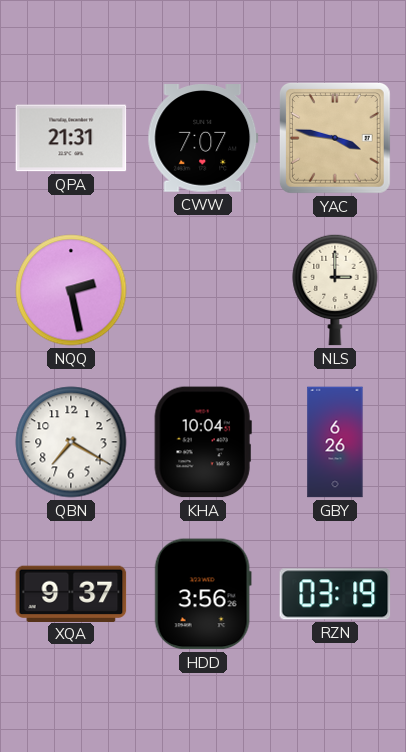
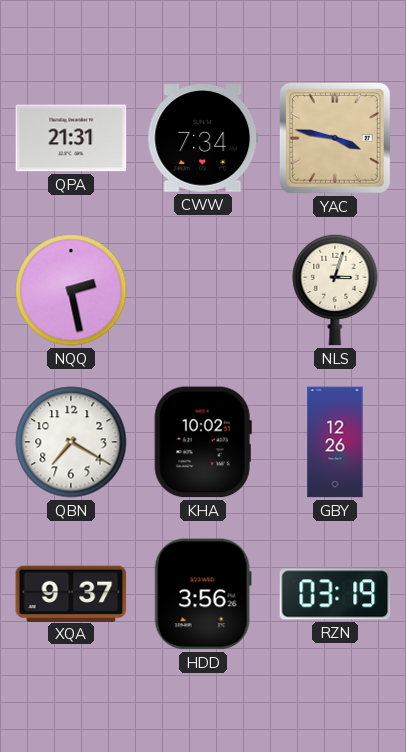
CWW: 7:07 -> 7:34 (203, 139)
NLS: 3:00 -> 3:03 (335, 290)
KHA: 10:04 -> 10:02 (203, 442)
GBY: 6:26 -> 12:26 (335, 442)
